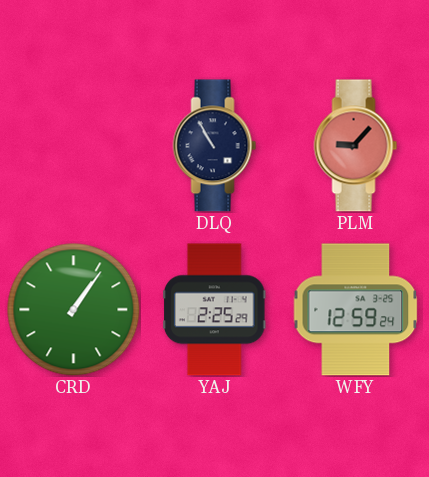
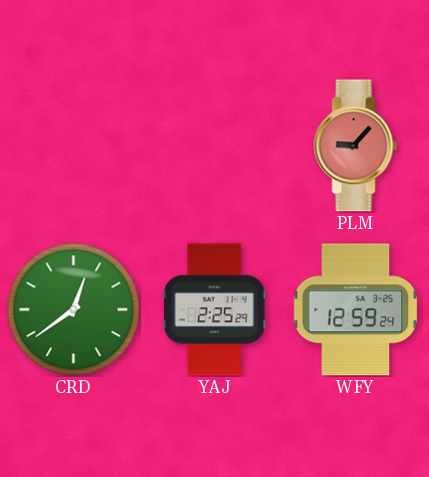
DLQ: 10:55 -> none (215, 146)
CRD: 1:06 -> 12:39 (74, 310)
